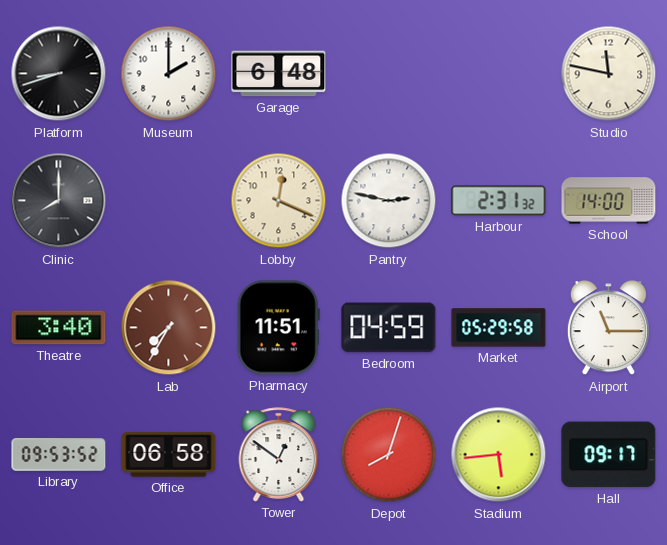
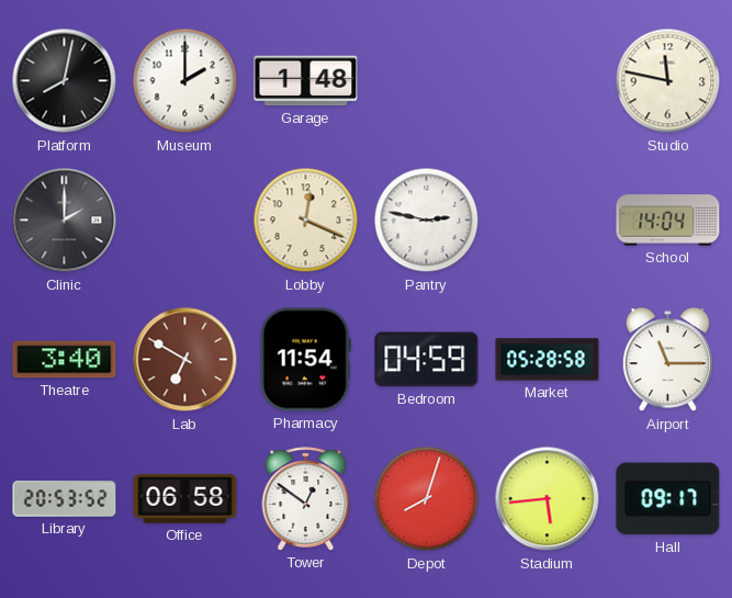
Platform: 8:42 -> 8:02 (65, 81)
Garage: 6:48 -> 1:48 (306, 81)
Clinic: 8:00 -> 2:00 (65, 221)
Harbour: 2:31 -> none (499, 201)
School: 14:00 -> 14:04 (668, 221)
Lab: 7:35 -> 6:50 (185, 360)
Pharmacy: 11:51 -> 11:54 (305, 360)
Market: 05:29 -> 05:28 (548, 360)
Library: 09:53 -> 20:53 (65, 499)
